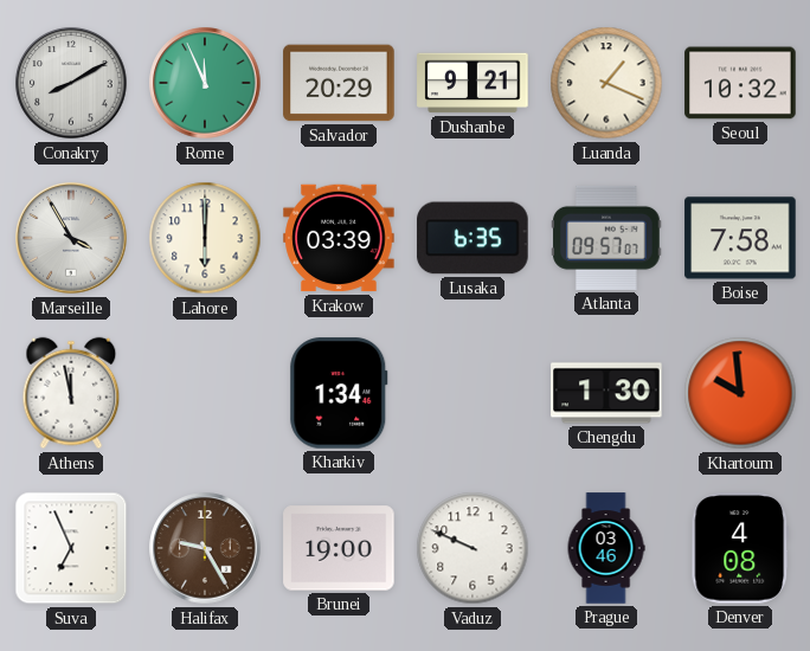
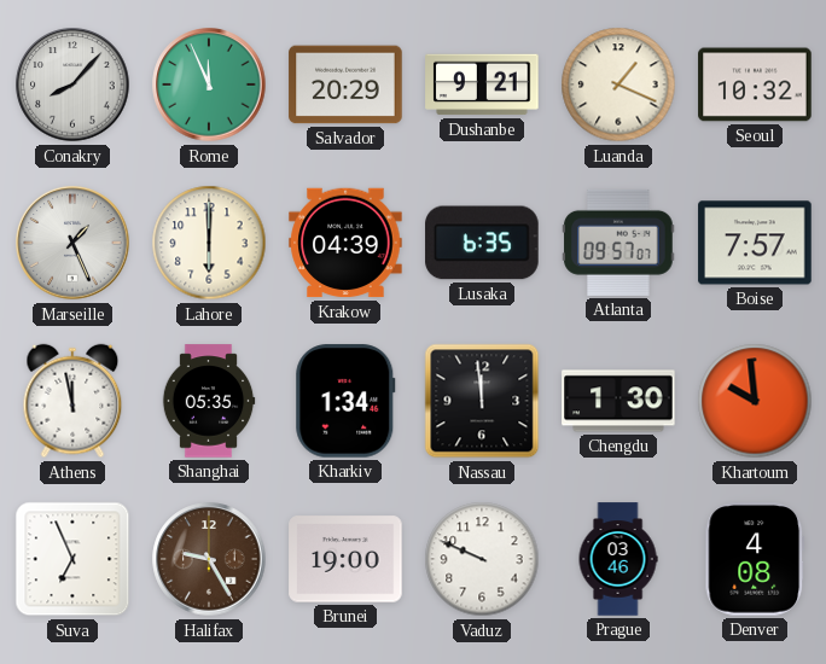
Conakry: 8:10 -> 8:07 (72, 85)
Marseille: 3:55 -> 1:26 (72, 243)
Krakow: 03:39 -> 04:39 (345, 243)
Boise: 7:58 -> 7:57 (755, 243)
Shanghai: none -> 05:35 (209, 401)
Nassau: none -> 11:59 (482, 401)
